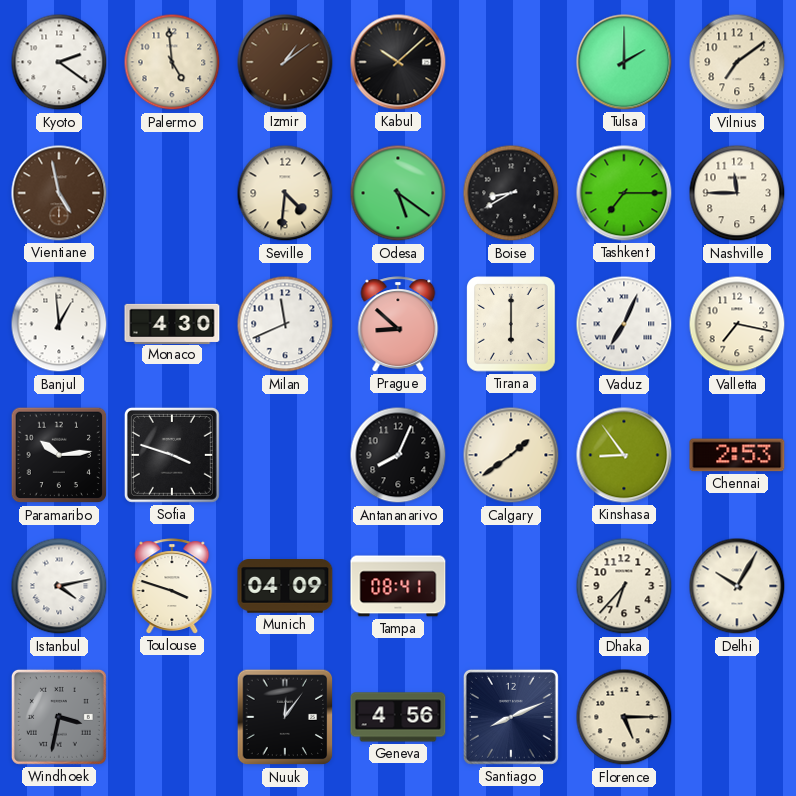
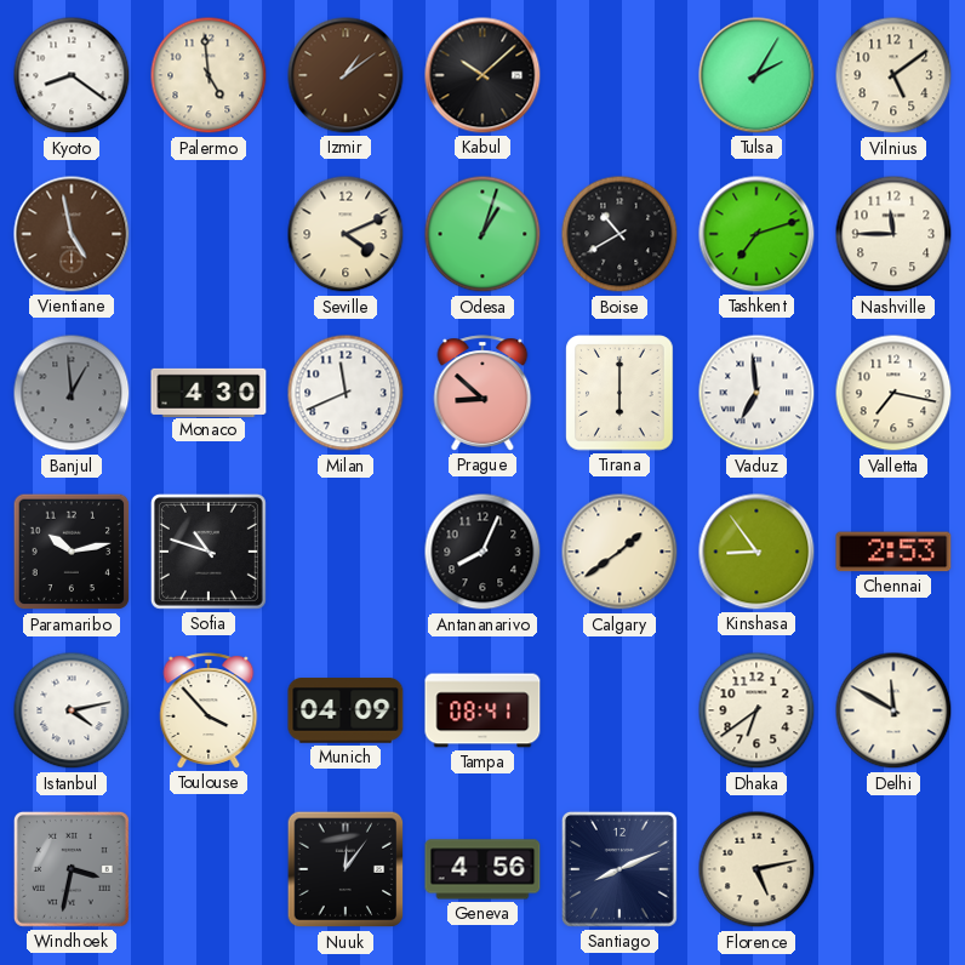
Kyoto: 2:21 -> 8:21 (72, 75)
Tulsa: 2:00 -> 2:05 (756, 75)
Vilnius: 7:09 -> 5:09 (893, 75)
Seville: 4:31 -> 4:11 (346, 234)
Odesa: 5:21 -> 1:03 (482, 234)
Boise: 8:40 -> 10:40 (619, 234)
Tashkent: 7:15 -> 7:12 (756, 234)
Banjul dial: white -> grey (72, 393)
Vaduz: 7:04 -> 6:59 (756, 393)
Paramaribo: 10:14 -> 10:13 (72, 552)
Sofia: 3:48 -> 10:48 (209, 552)
Toulouse: 3:48 -> 3:53 (209, 710)
Dhaka: 6:37 -> 6:39 (756, 710)
Delhi: 10:05 -> 11:50 (893, 710)
Florence: 5:15 -> 5:13 (756, 869)
